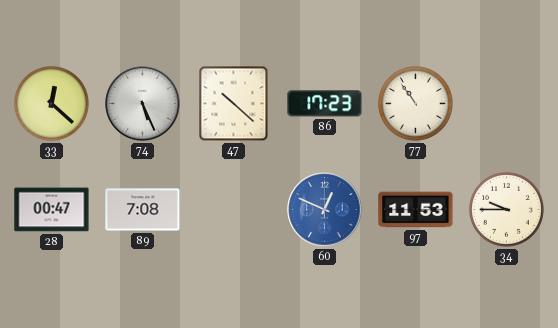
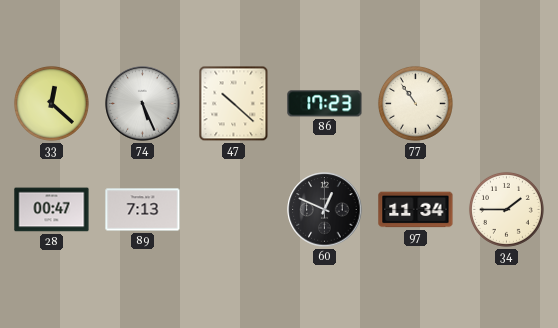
89: 7:08 -> 7:13 (143, 210)
60 dial: blue -> black (325, 210)
97: 11:53 -> 11:34 (416, 210)
34: 9:45 -> 1:45 (506, 209)
